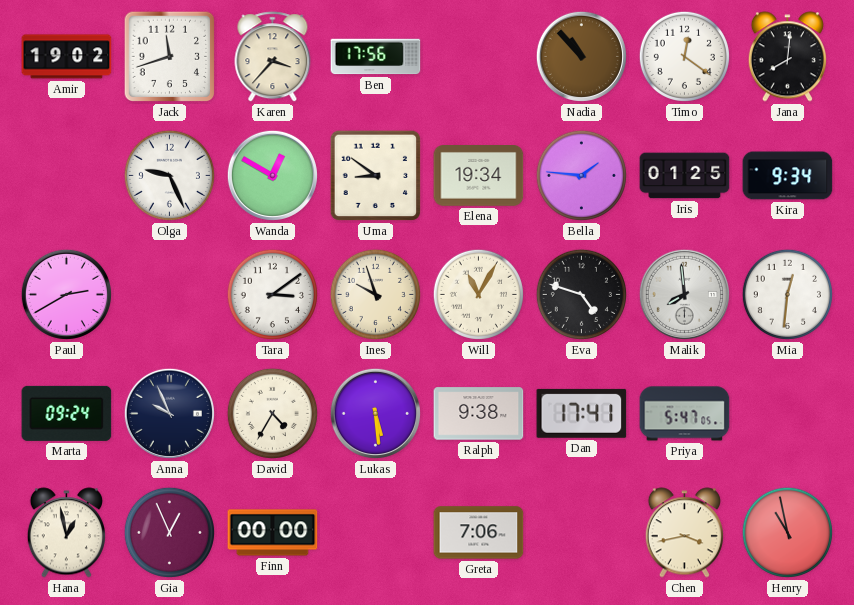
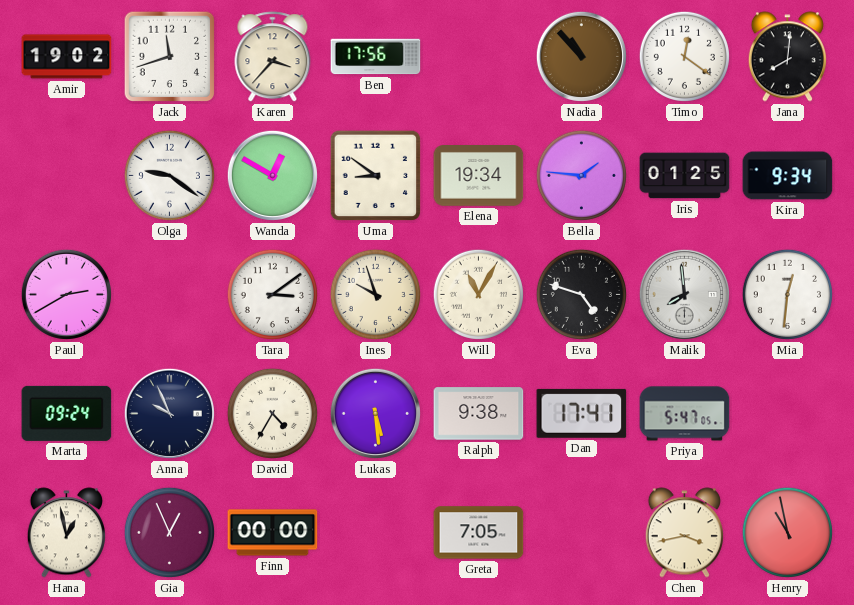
Olga: 9:26 -> 9:21 (169, 175)
Greta: 7:06 -> 7:05 (479, 533)
